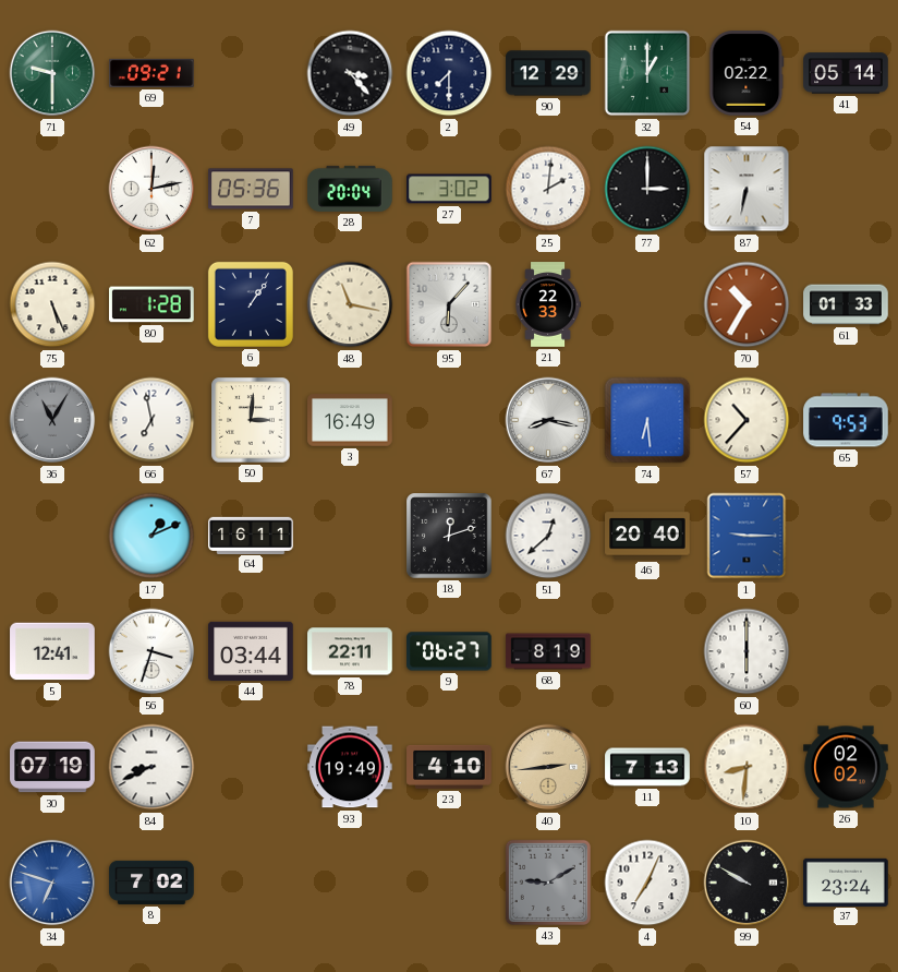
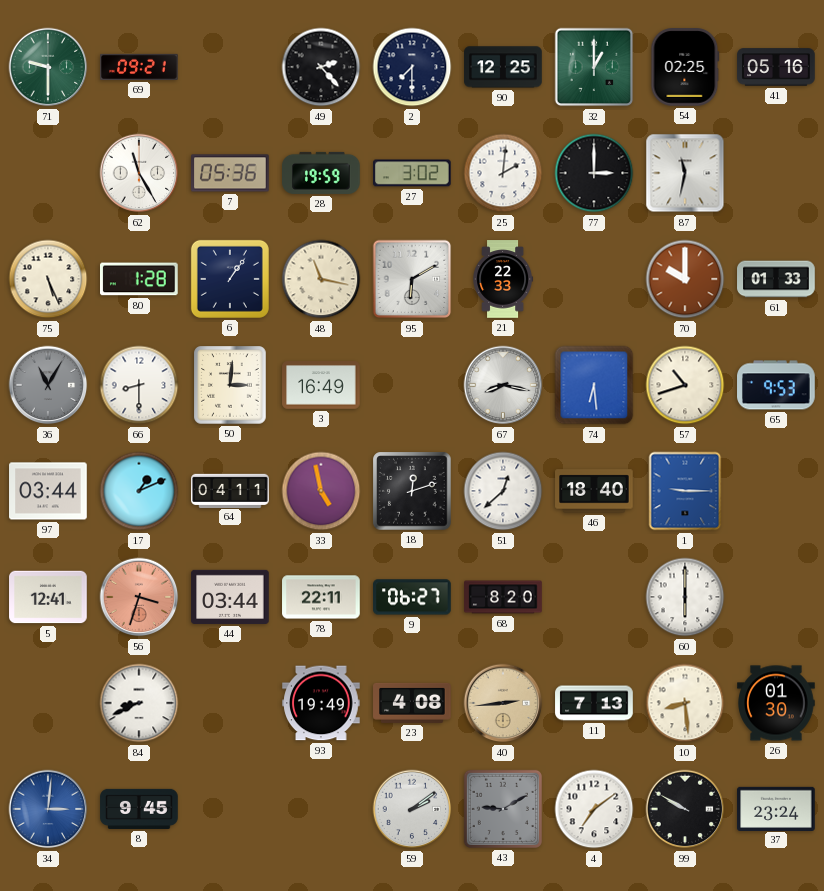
49: 3:23 -> 2:23 (321, 67)
90: 12:29 -> 12:25 (503, 67)
54: 02:22 -> 02:25 (685, 67)
41: 05:14 -> 05:16 (776, 67)
62: 12:13 -> 11:25 (139, 173)
28: 20:04 -> 19:59 (321, 173)
87: 6:32 -> 11:32 (685, 173)
95: 6:07 -> 6:10 (412, 279)
70: 10:35 -> 10:00 (685, 279)
66: 6:58 -> 8:30 (139, 385)
57: 10:37 -> 10:42 (685, 385)
97: none -> 03:44 (48, 491)
64: 16:11 -> 04:11 (230, 490)
33: none -> 4:58 (321, 491)
46: 20:40 -> 18:40 (594, 491)
56 dial: white -> salmon (139, 597)
68: 8:19 -> 8:20 (503, 597)
30: 07:19 -> none (52, 767)
23: 4:10 -> 4:08 (412, 703)
10: 8:31 -> 8:29 (685, 703)
26: 02:02 -> 01:30 (776, 703)
34: 6:48 -> 3:01 (48, 809)
8: 7:02 -> 9:45 (139, 809)
59: none -> 2:09 (412, 809)
4: 7:04 -> 7:09 (594, 809)
